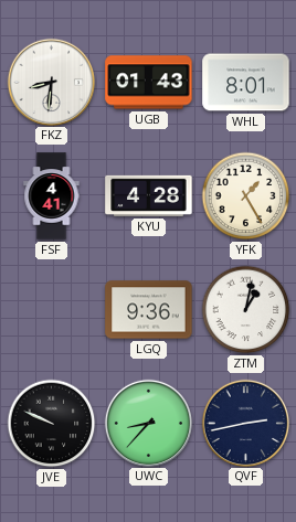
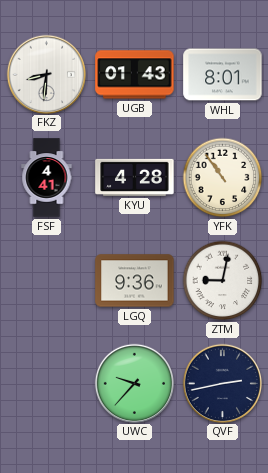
YFK: 1:25 -> 10:54 (223, 178)
ZTM: 1:02 -> 9:02 (223, 281)
JVE: 9:49 -> none (52, 424)
UWC: 8:37 -> 9:37 (134, 383)
